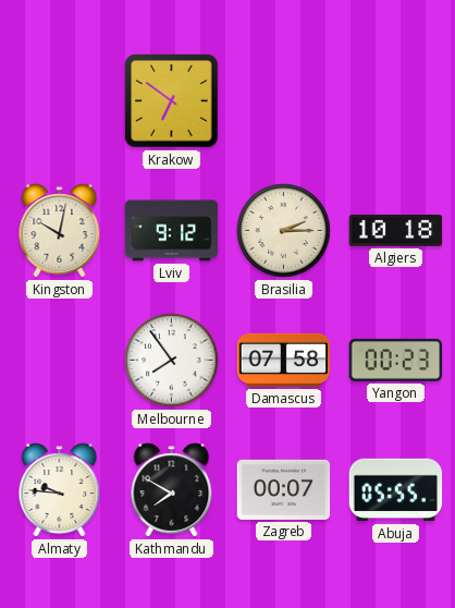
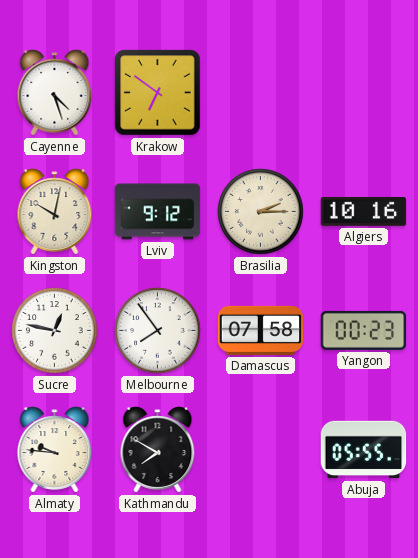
Cayenne: none -> 4:27 (55, 93)
Algiers: 10:18 -> 10:16 (364, 211)
Sucre: none -> 12:47 (55, 331)
Zagreb: 00:07 -> none (284, 489)
